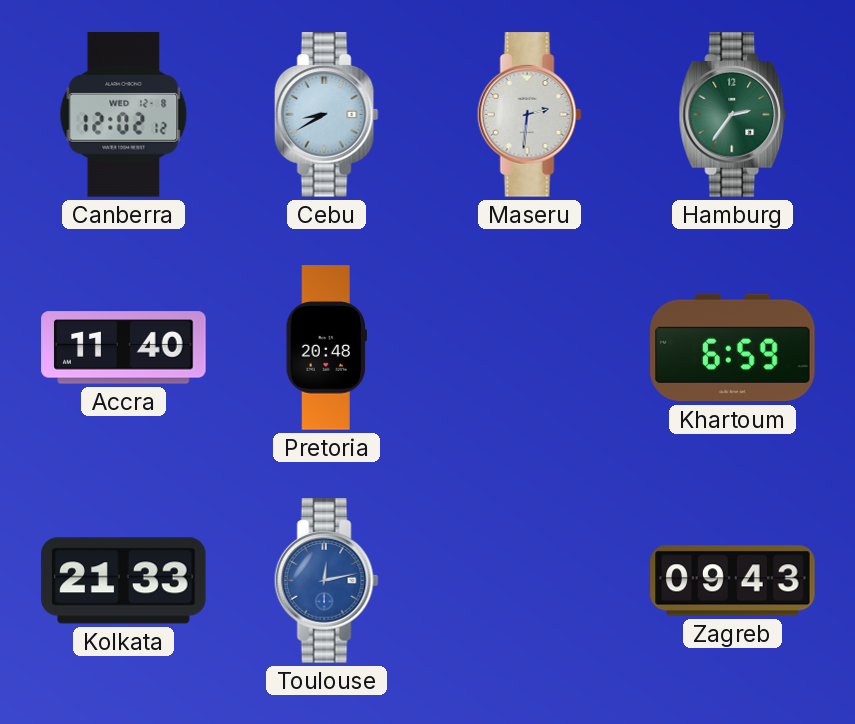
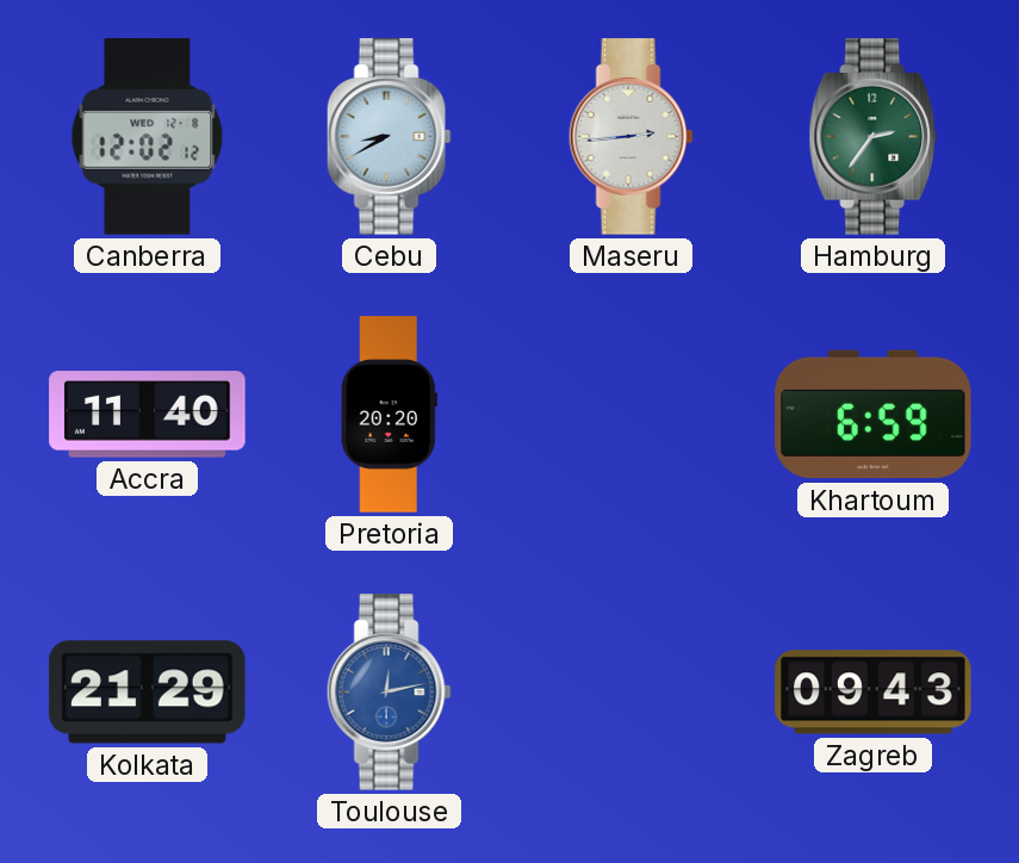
Maseru: 2:31 -> 2:44 (630, 137)
Pretoria: 20:48 -> 20:20 (389, 415)
Kolkata: 21:33 -> 21:29 (148, 693)
